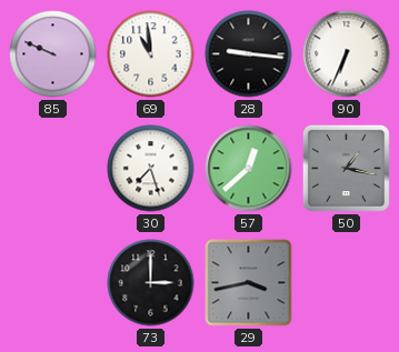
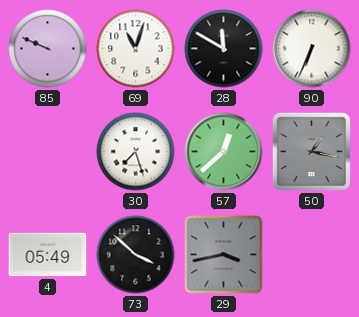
69: 10:59 -> 11:03 (136, 49)
28: 9:16 -> 11:50 (224, 49)
4: none -> 05:49 (48, 255)
73: 3:00 -> 3:52 (136, 255)
